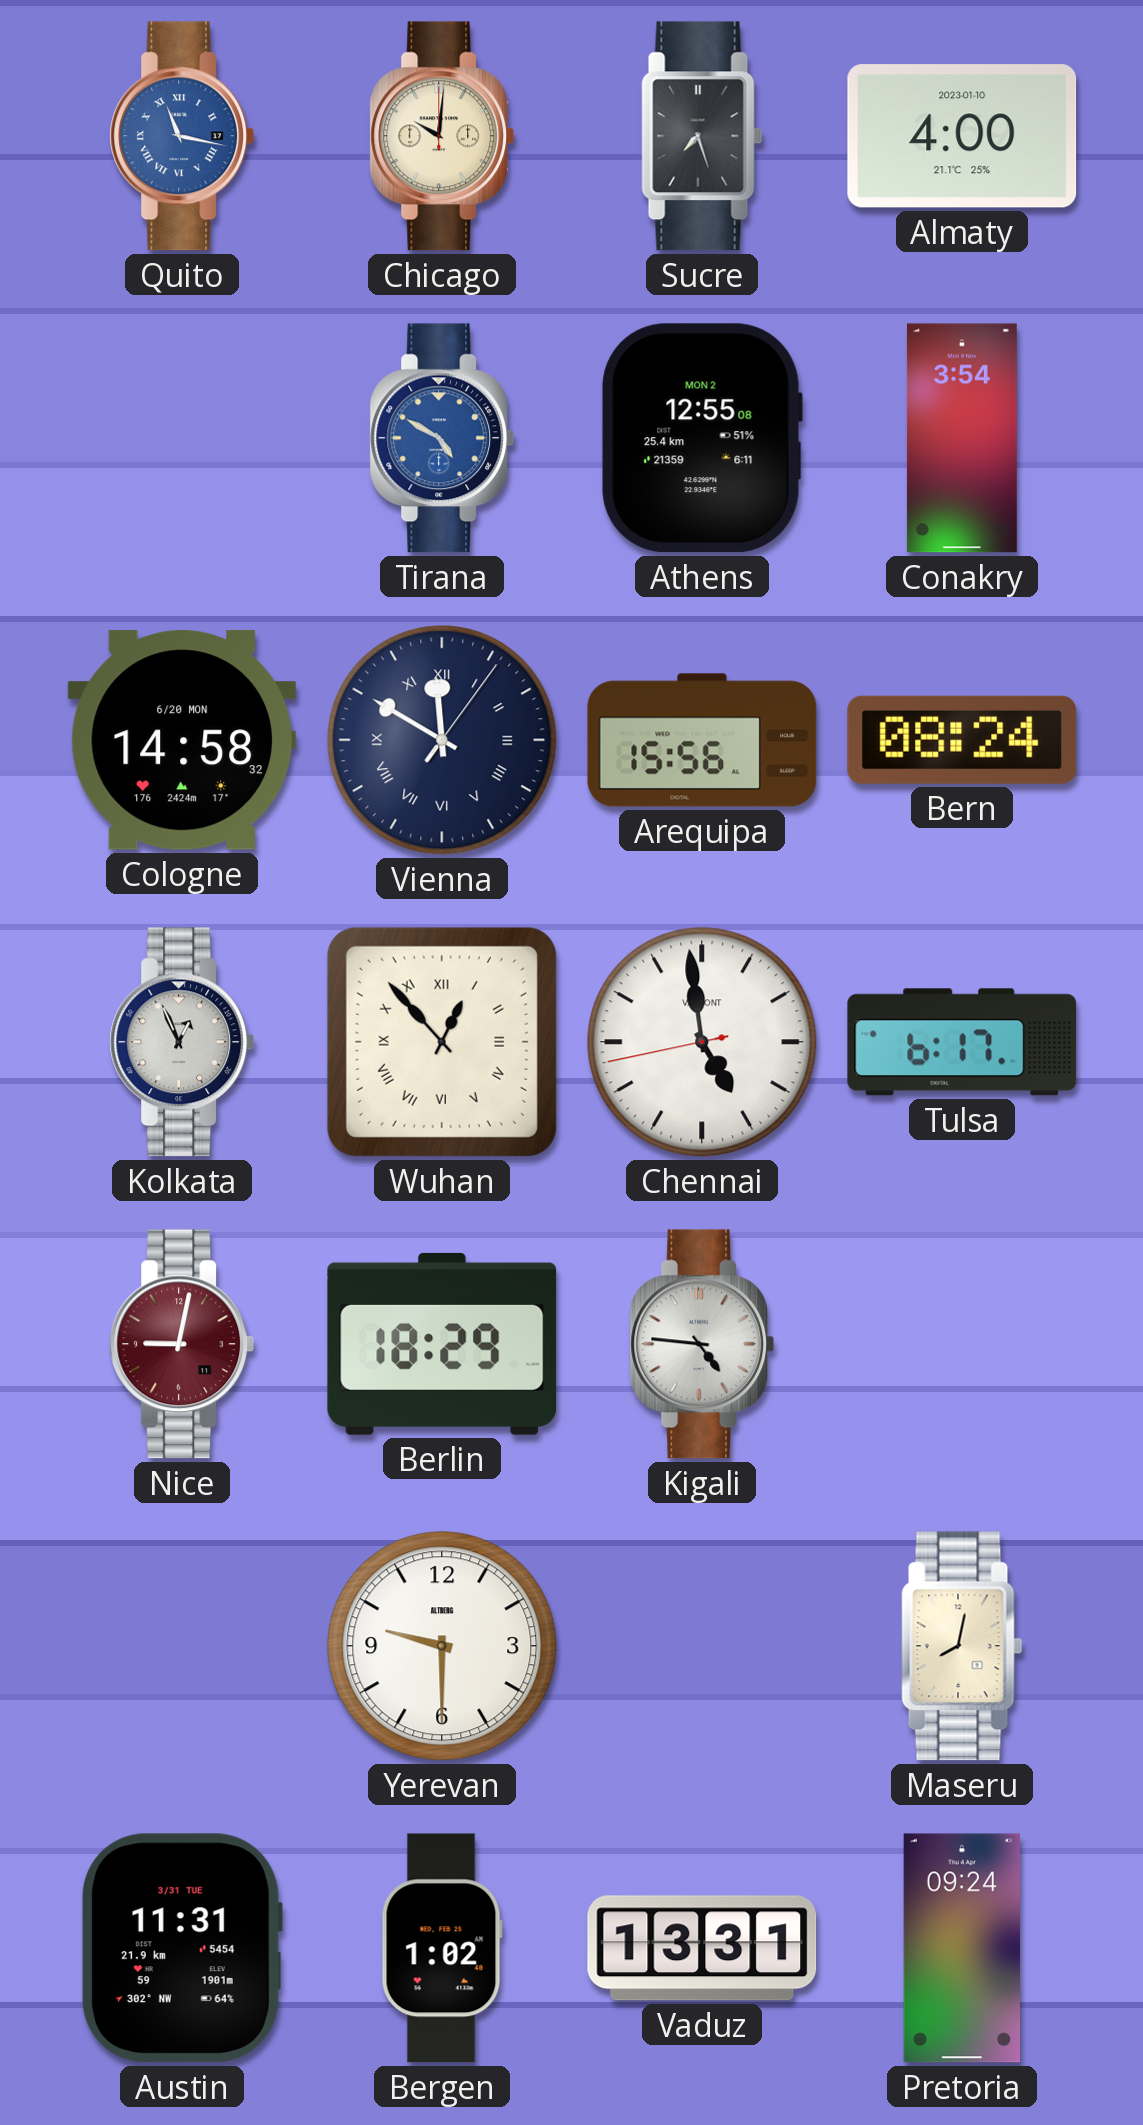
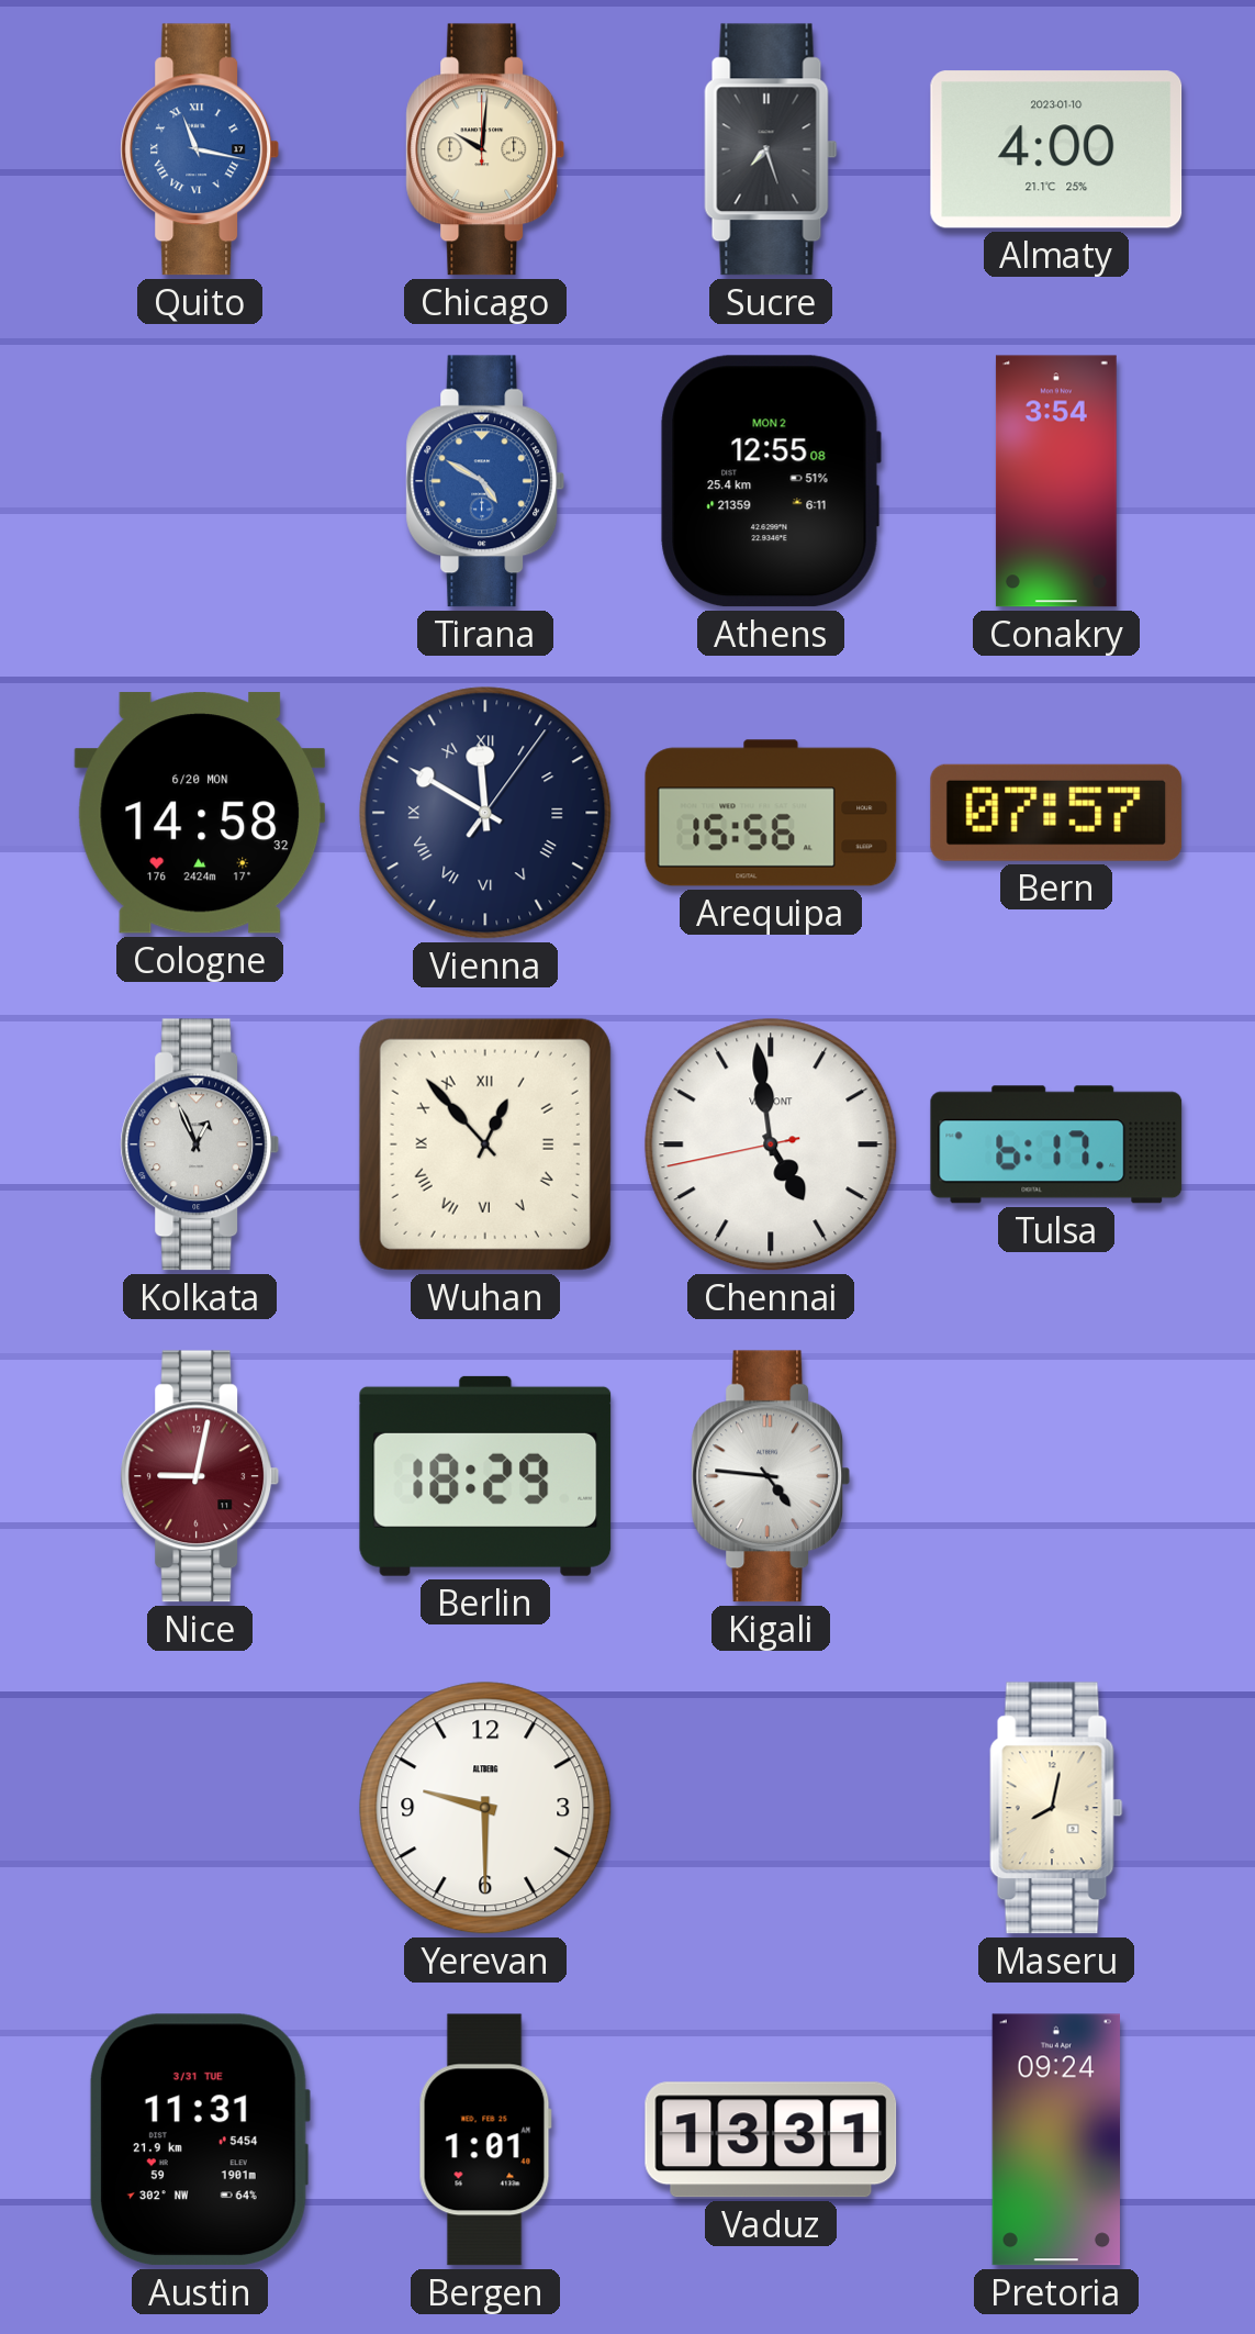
Bern: 08:24 -> 07:57 (1056, 813)
Bergen: 1:02 -> 1:01 (485, 2140)
